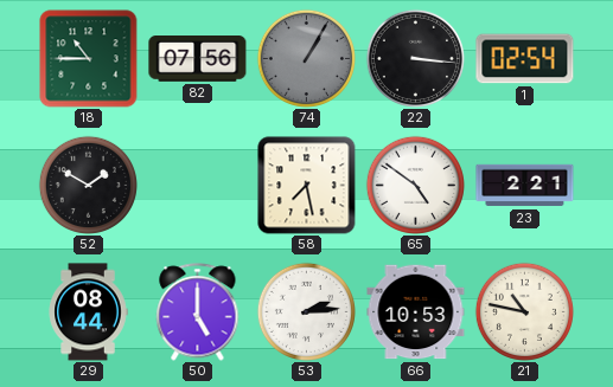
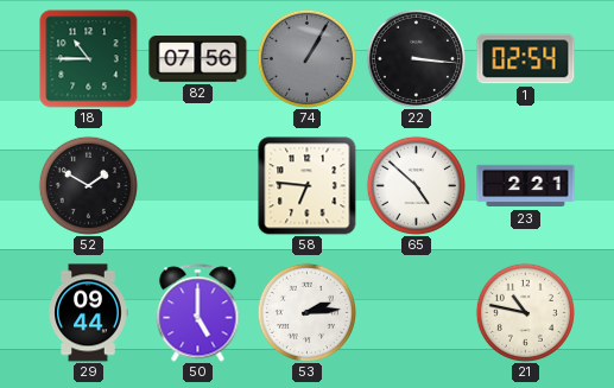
58: 7:28 -> 6:46 (308, 186)
65: 4:51 -> 4:52 (416, 185)
29: 08:44 -> 09:44 (88, 313)
66: 10:53 -> none (416, 312)
